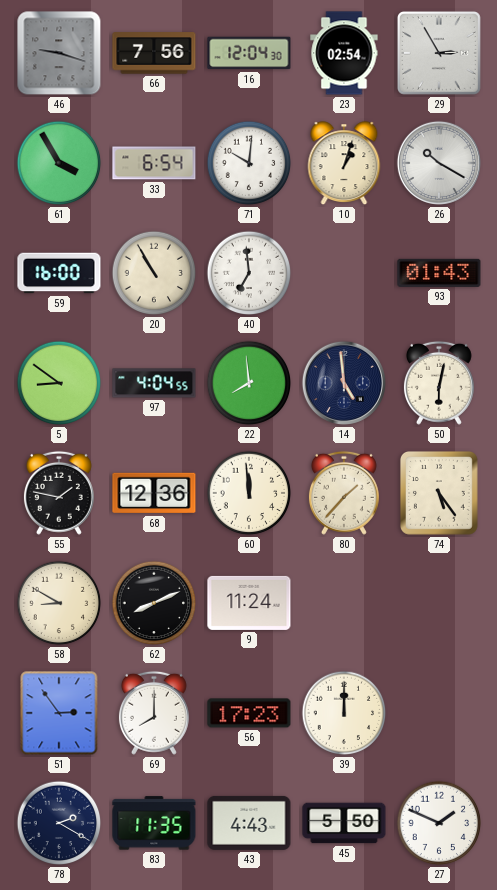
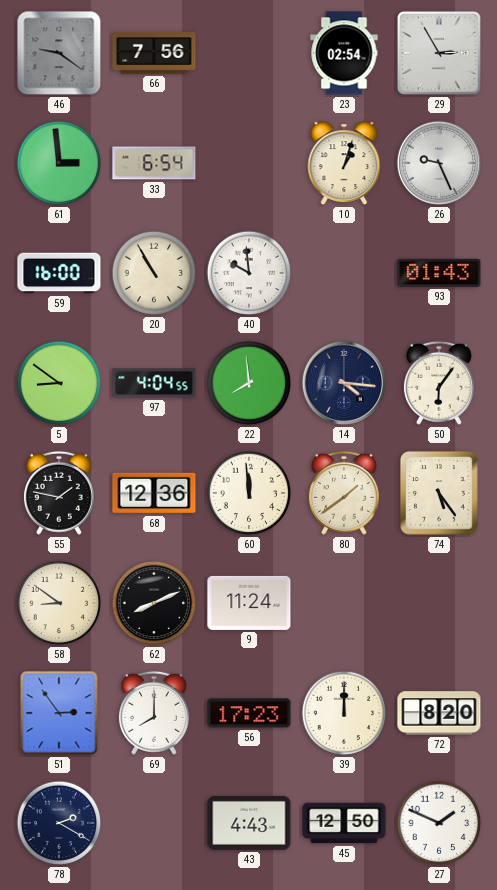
46: 9:18 -> 9:21 (59, 53)
16: 12:04 -> none (249, 53)
61: 3:55 -> 2:59 (59, 163)
71: 10:01 -> none (249, 163)
26: 10:20 -> 9:26 (439, 163)
40: 6:59 -> 9:59 (249, 273)
14: 4:59 -> 4:16 (344, 383)
50: 6:02 -> 6:06 (439, 383)
80: 1:37 -> 1:39 (344, 493)
58: 8:50 -> 8:51 (59, 603)
72: none -> 8:20 (439, 713)
83: 11:35 -> none (154, 823)
45: 5:50 -> 12:50 (344, 823)
